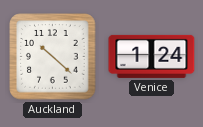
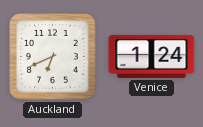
Auckland: 10:22 -> 6:41 (53, 57)
